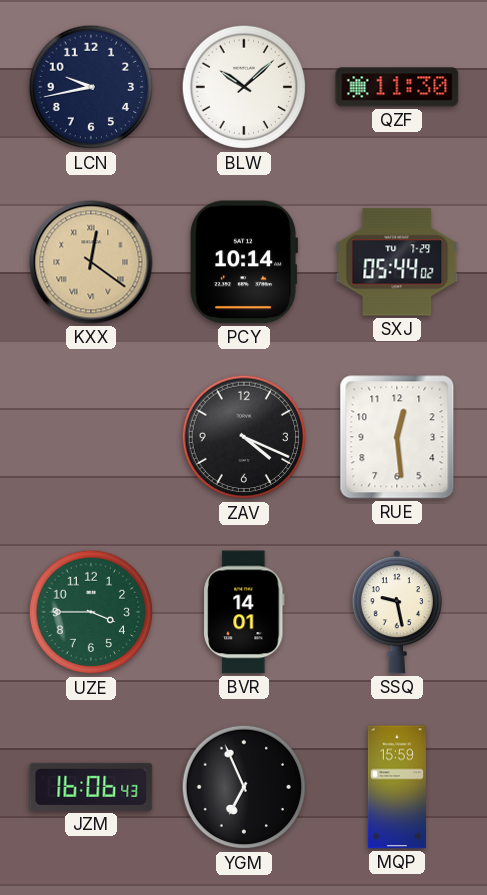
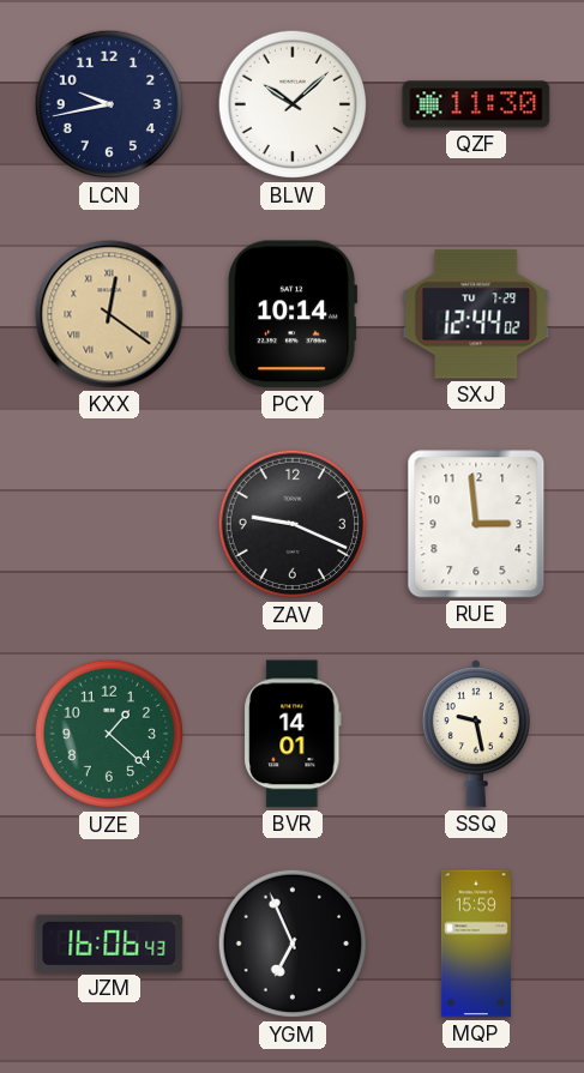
SXJ: 05:44 -> 12:44 (476, 314)
ZAV: 4:19 -> 9:19 (293, 524)
RUE: 12:29 -> 2:59 (476, 524)
UZE: 3:45 -> 1:22 (109, 734)
